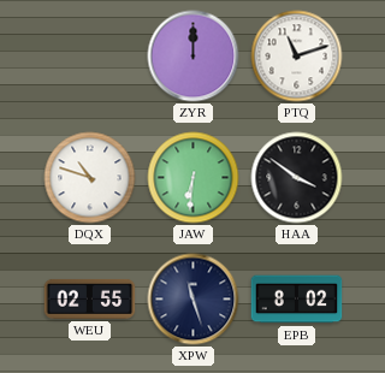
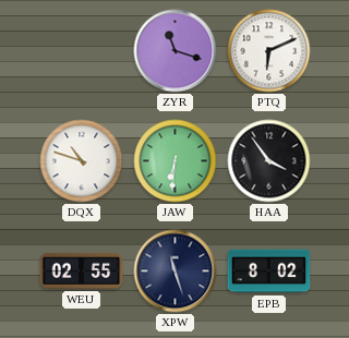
ZYR: 12:00 -> 11:18 (176, 51)
PTQ: 11:12 -> 6:11 (269, 51)
HAA: 3:51 -> 3:54 (269, 161)
